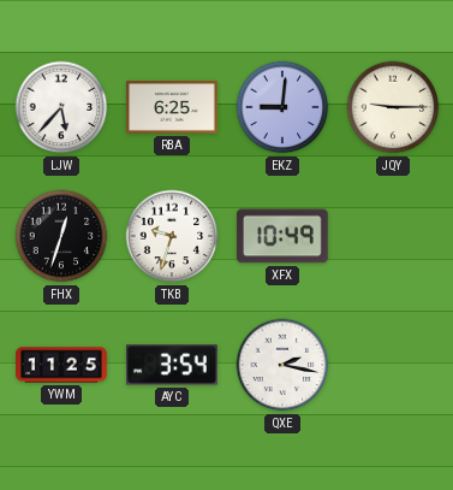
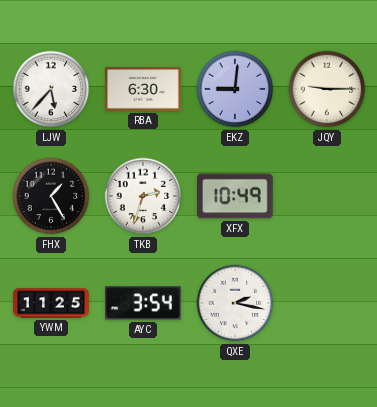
RBA: 6:25 -> 6:30 (143, 89)
FHX: 12:33 -> 1:25 (51, 196)
TKB: 9:33 -> 2:33 (143, 196)
